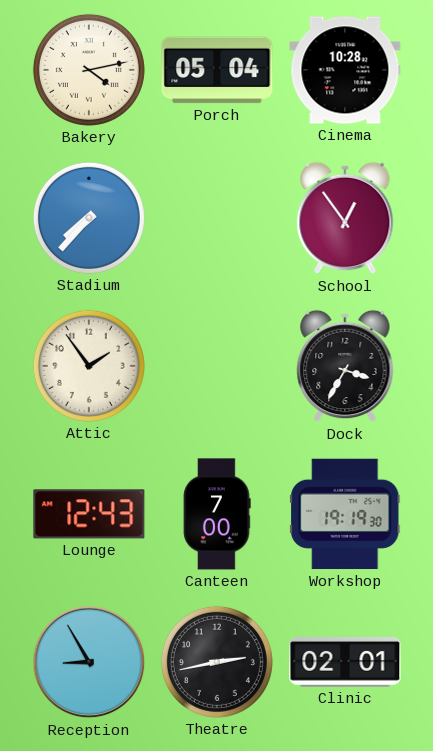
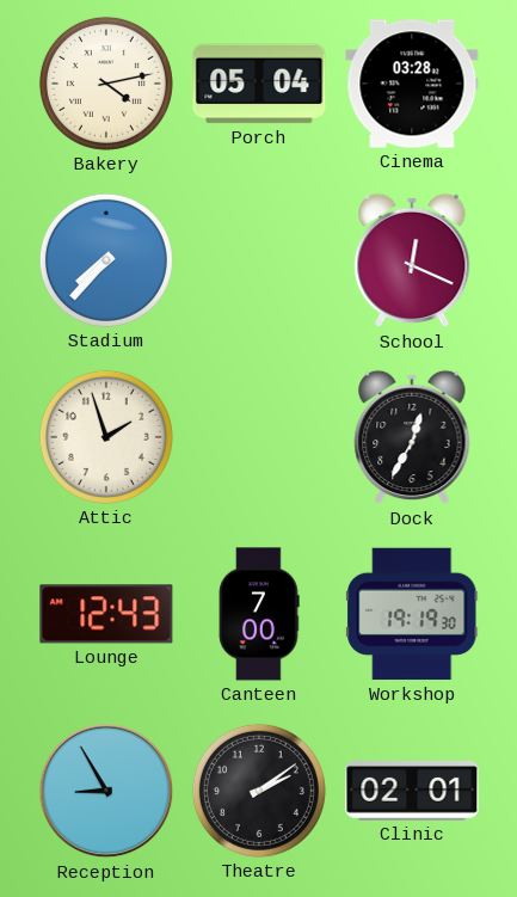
Cinema: 10:28 -> 03:28 (412, 84)
School: 12:54 -> 12:19 (412, 260)
Attic: 1:54 -> 1:57 (106, 437)
Dock: 3:35 -> 12:35 (412, 437)
Theatre: 2:43 -> 2:09 (259, 791)
